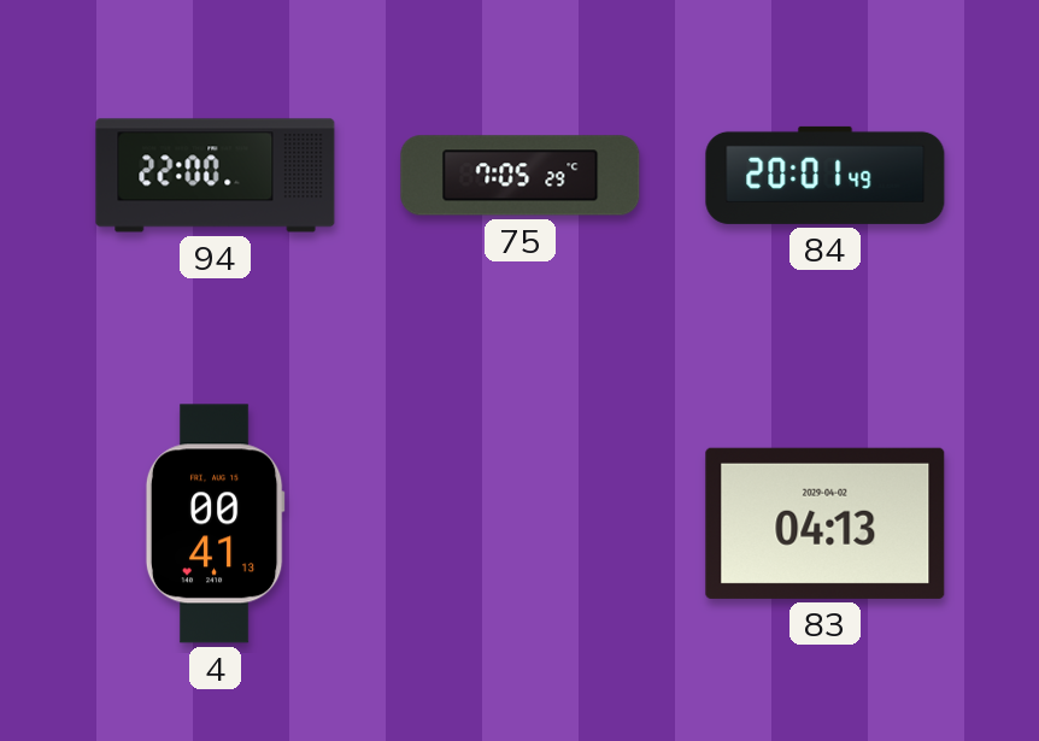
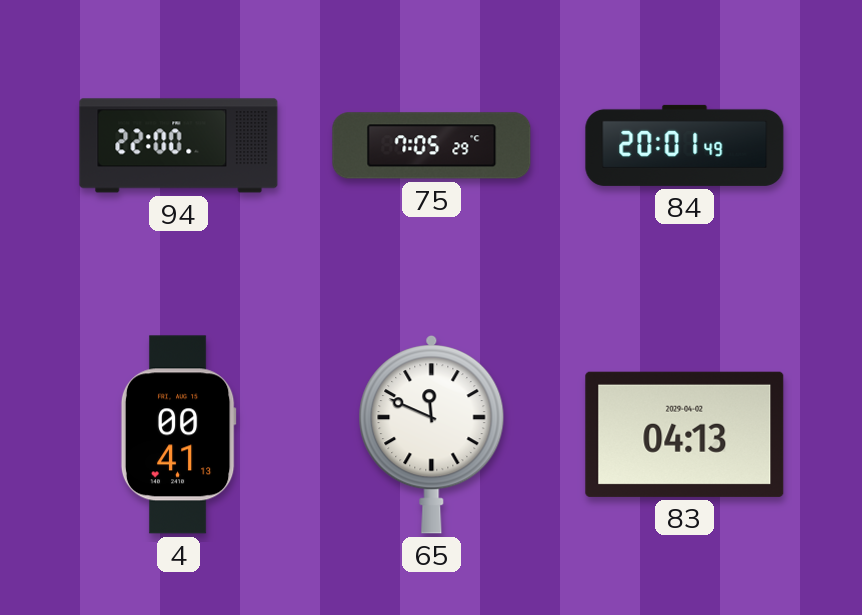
65: none -> 11:49 (432, 434)
